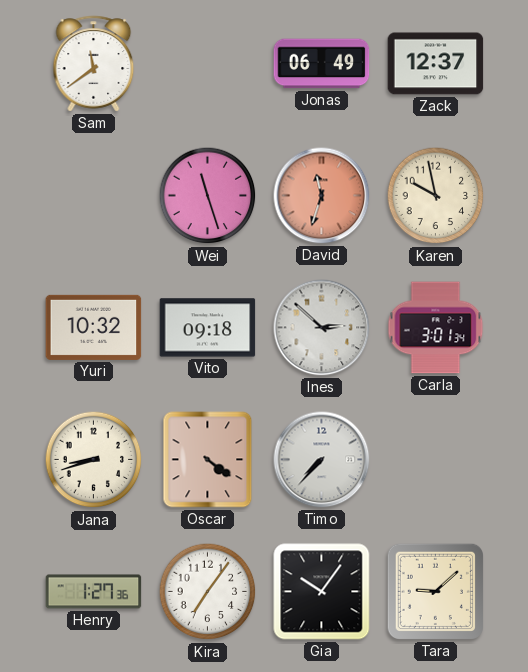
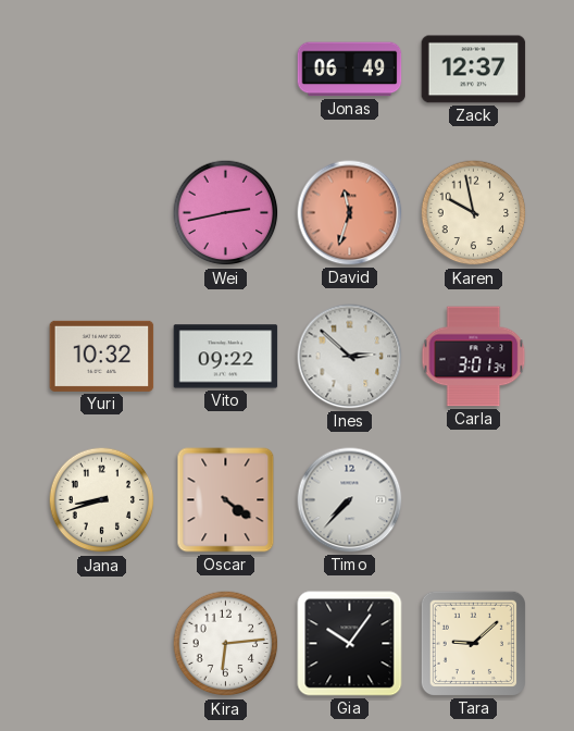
Sam: 11:39 -> none (94, 64)
Wei: 11:27 -> 2:43 (226, 213)
Vito: 09:18 -> 09:22 (226, 357)
Henry: 1:27 -> none (94, 592)
Kira: 7:06 -> 6:14 (226, 644)
